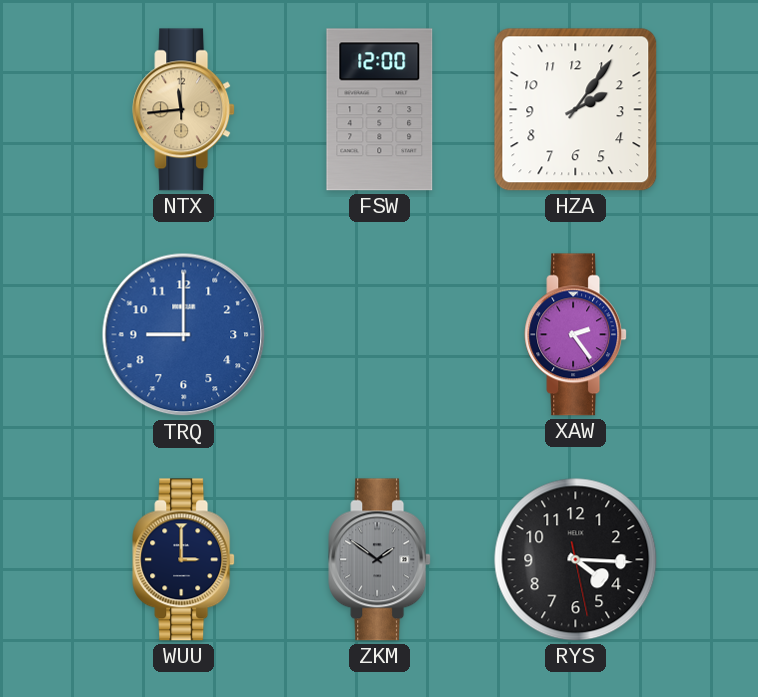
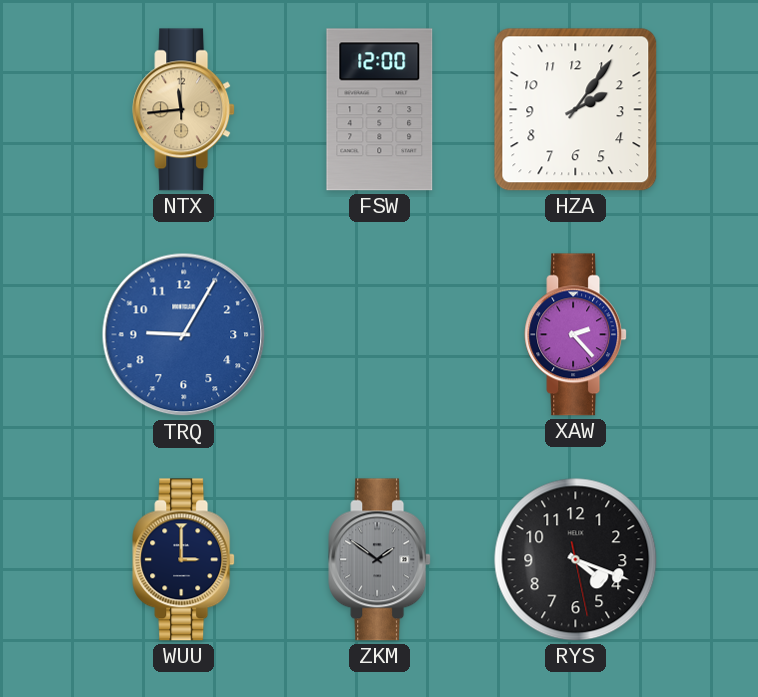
TRQ: 9:00 -> 9:05 (184, 335)
XAW: 2:24 -> 2:23 (576, 335)
RYS: 4:15 -> 4:18 (576, 560)
